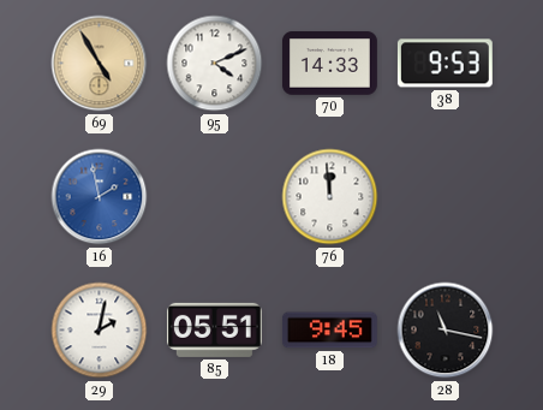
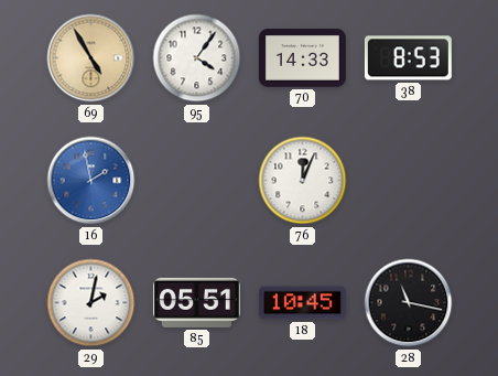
95: 4:11 -> 4:06 (197, 58)
38: 9:53 -> 8:53 (408, 58)
76: 11:59 -> 12:04 (303, 181)
18: 9:45 -> 10:45 (302, 303)
